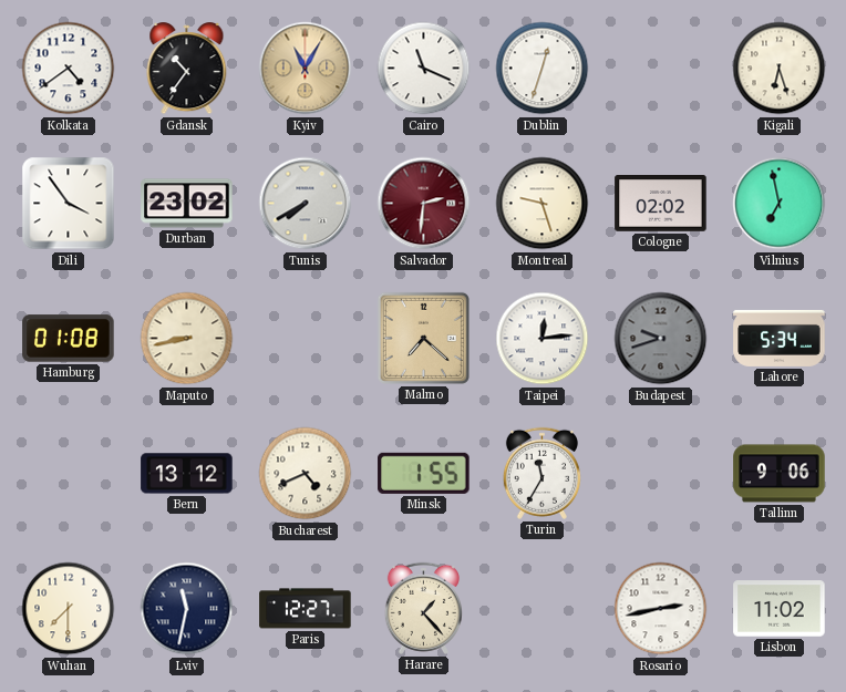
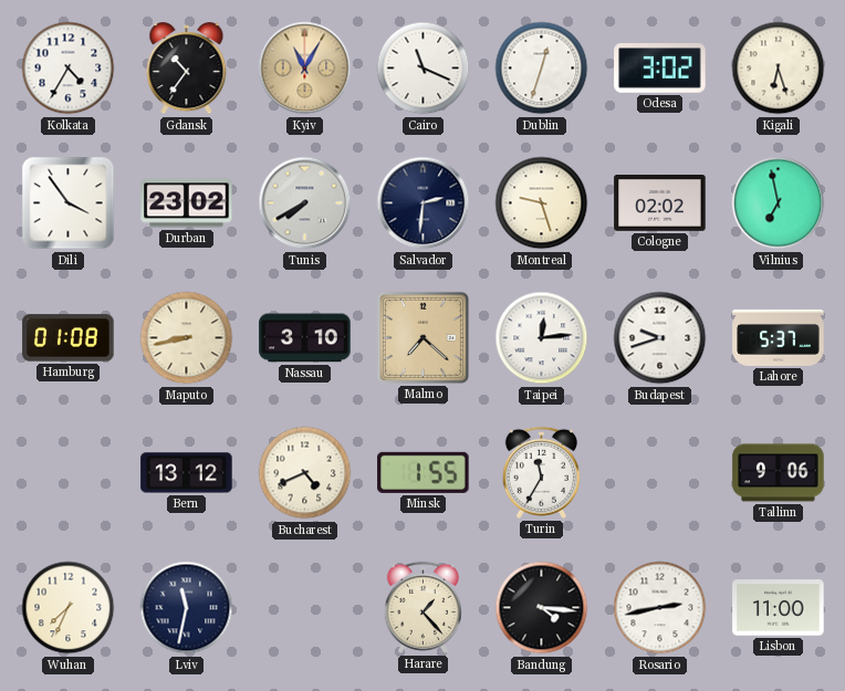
Kolkata: 4:39 -> 4:35 (69, 69)
Odesa: none -> 3:02 (660, 69)
Salvador dial: burgundy -> navy (424, 203)
Nassau: none -> 3:10 (305, 338)
Budapest dial: grey -> white (660, 338)
Lahore: 5:34 -> 5:37 (779, 337)
Wuhan: 7:30 -> 7:34 (69, 608)
Paris: 12:27 -> none (306, 609)
Bandung: none -> 4:16 (542, 608)
Lisbon: 11:02 -> 11:00 (779, 608)
